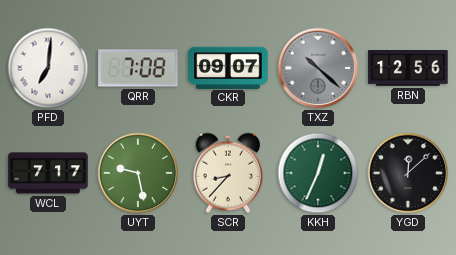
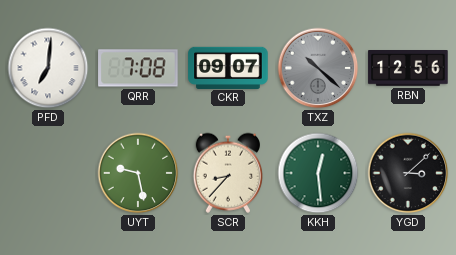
WCL: 7:17 -> none (48, 173)
KKH: 12:34 -> 12:29 (318, 173)
YGD: 12:08 -> 3:08 (408, 173)
